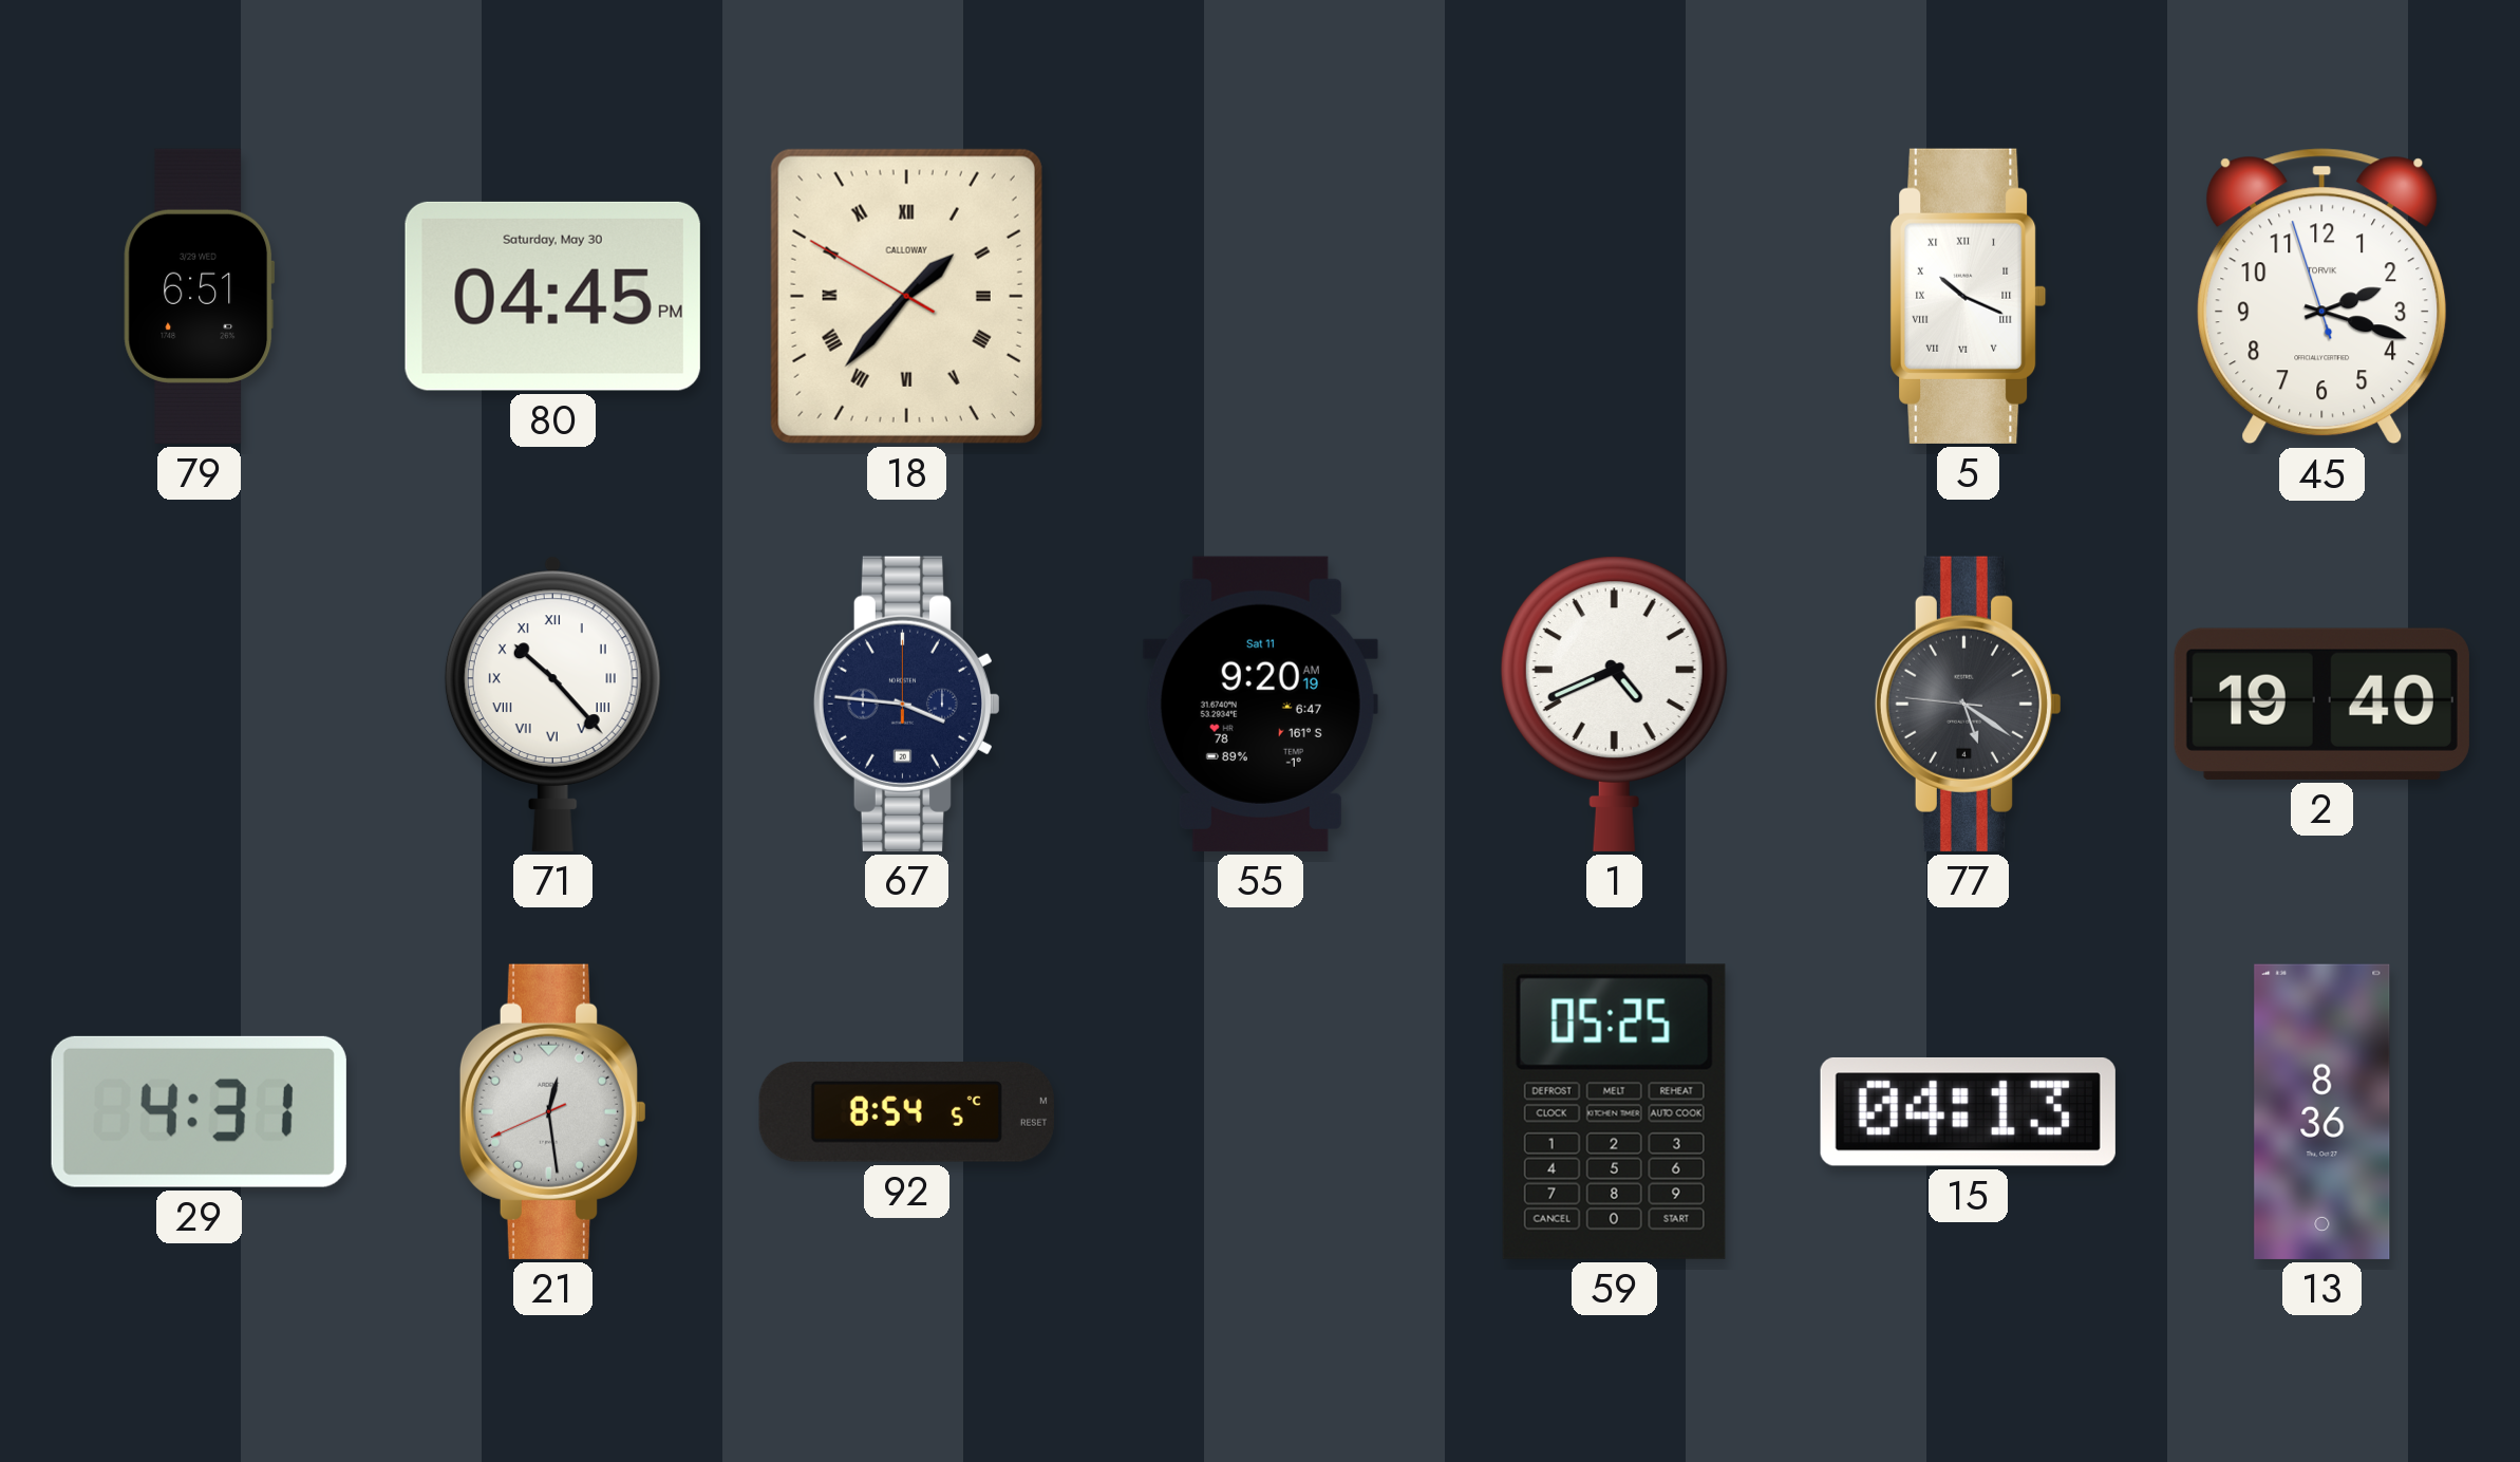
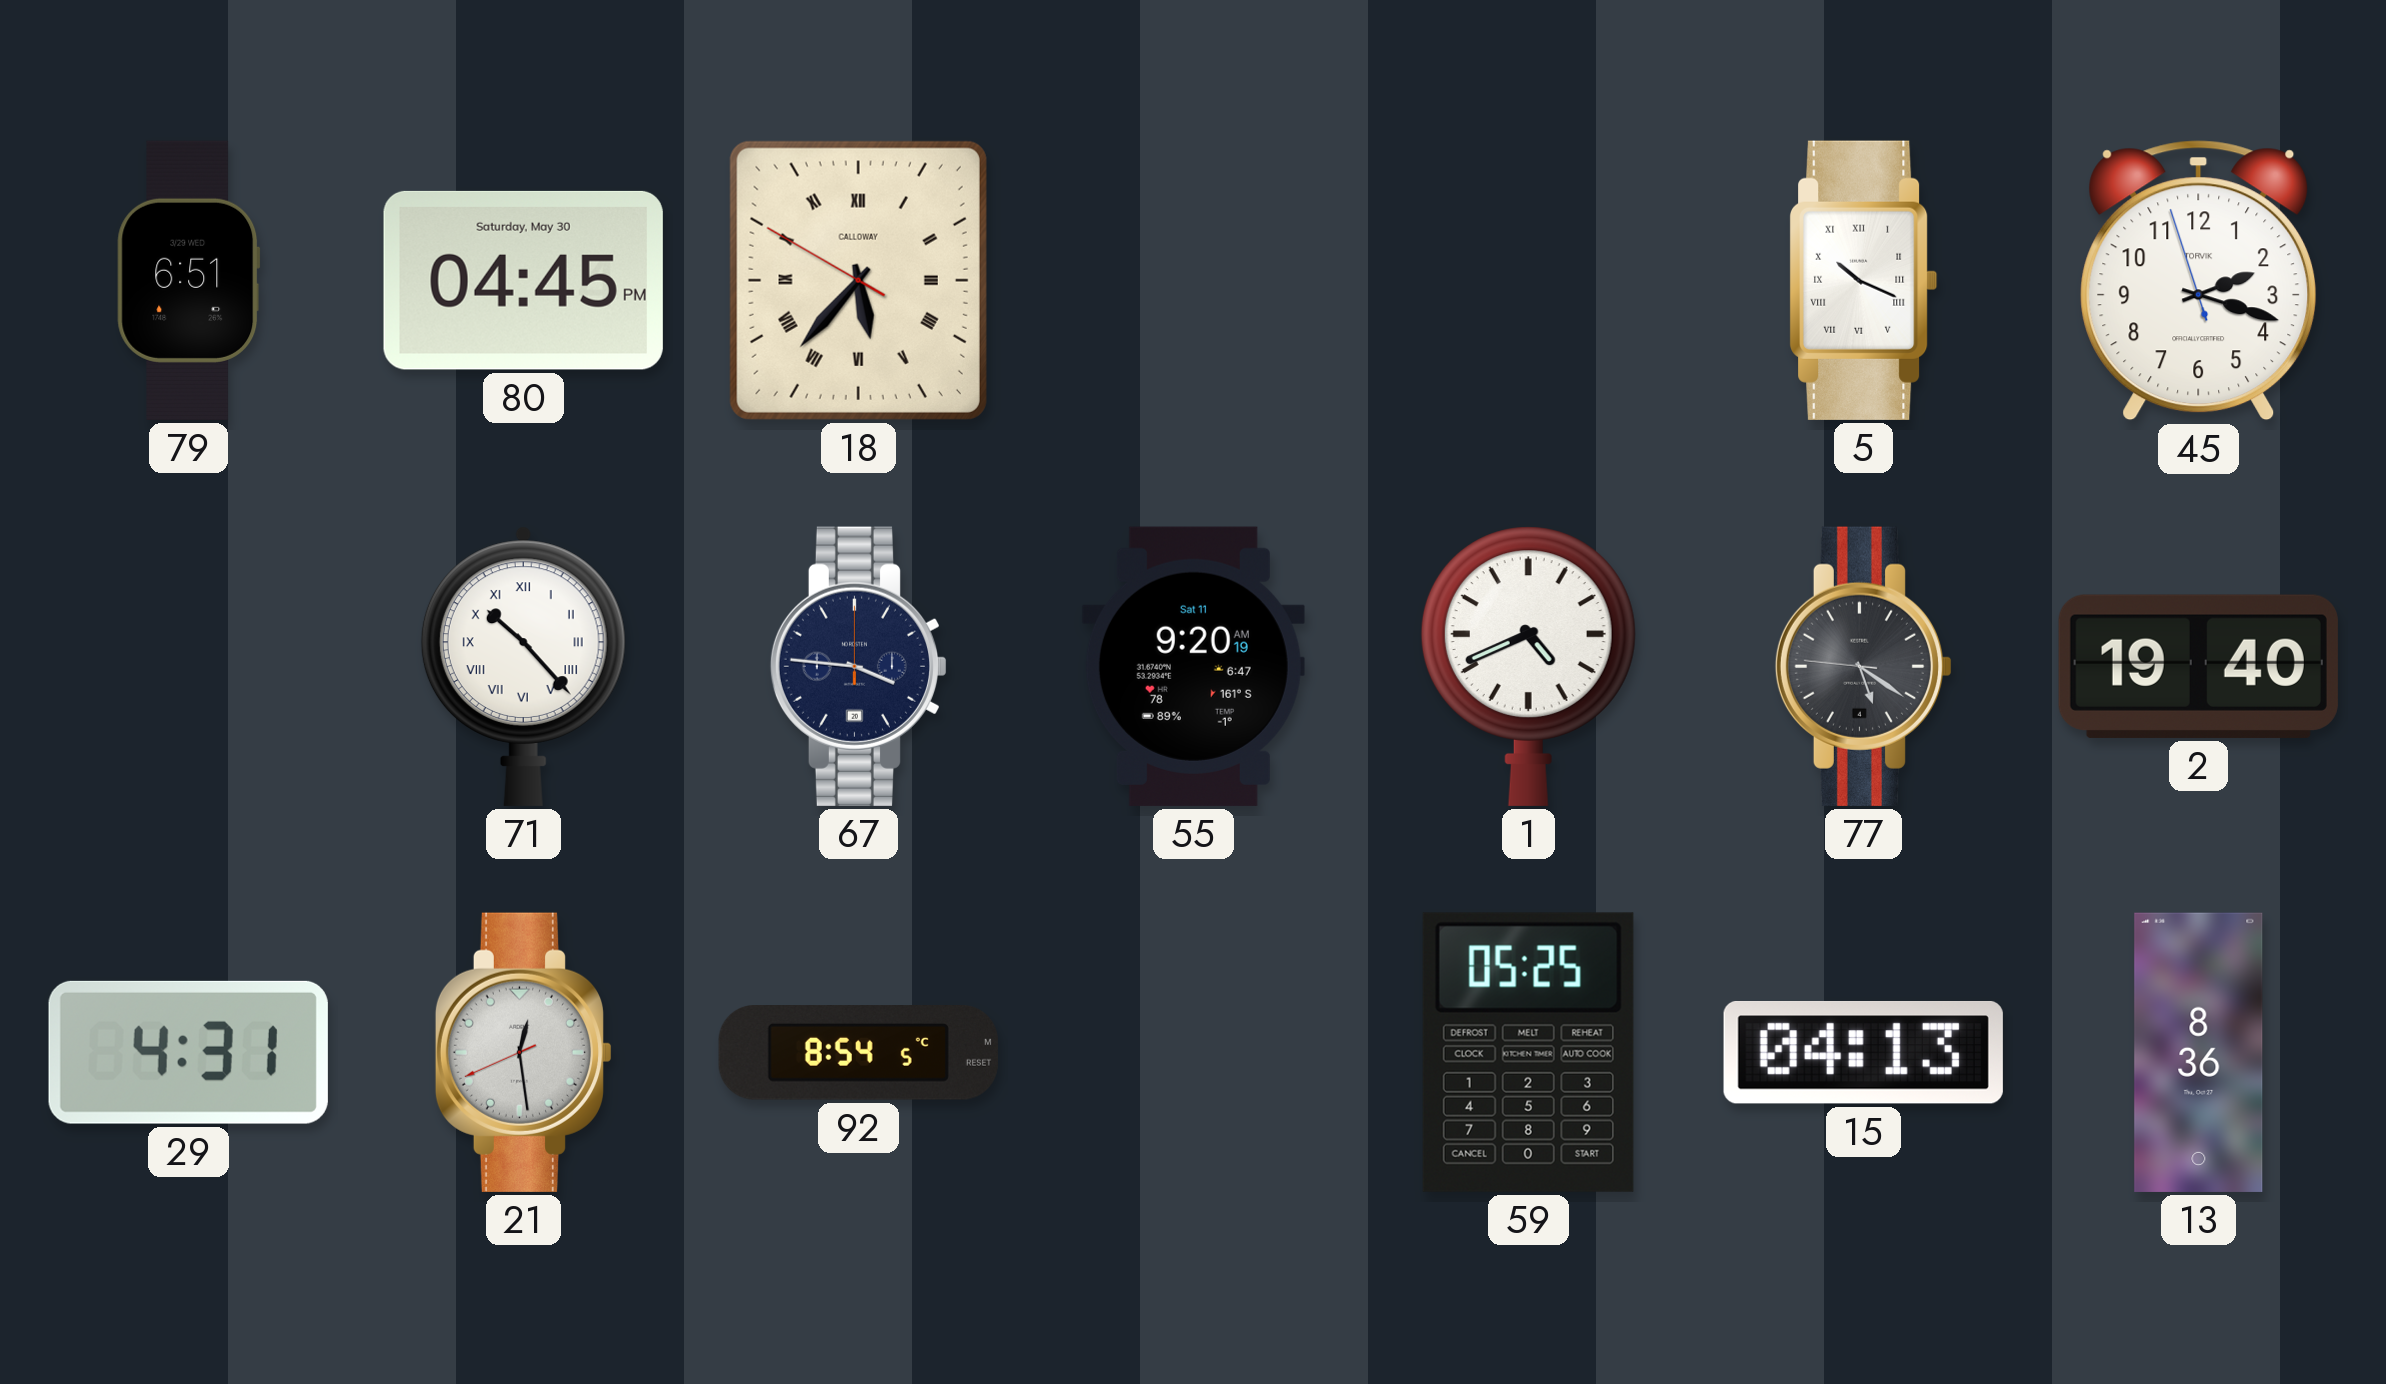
18: 1:36 -> 5:36 (858, 280)
